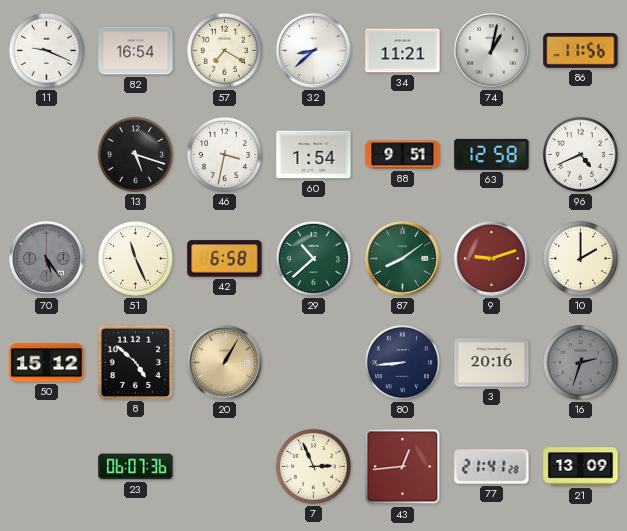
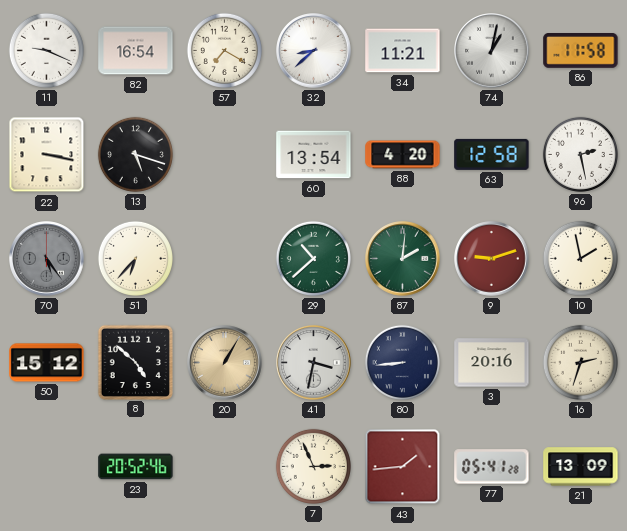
86: 11:56 -> 11:58 (581, 51)
22: none -> 3:17 (47, 155)
46: 3:32 -> none (224, 154)
60: 1:54 -> 13:54 (314, 155)
88: 9:51 -> 4:20 (403, 155)
96: 4:41 -> 2:28 (580, 154)
51: 11:26 -> 6:37 (135, 258)
42: 6:58 -> none (225, 259)
87: 8:09 -> 2:01 (403, 259)
10: 2:00 -> 1:58 (580, 258)
41: none -> 3:32 (314, 363)
16 dial: grey -> cream (580, 362)
23: 06:07 -> 20:52 (136, 467)
43: 12:44 -> 1:44 (403, 467)
77: 21:41 -> 05:41 (492, 467)
